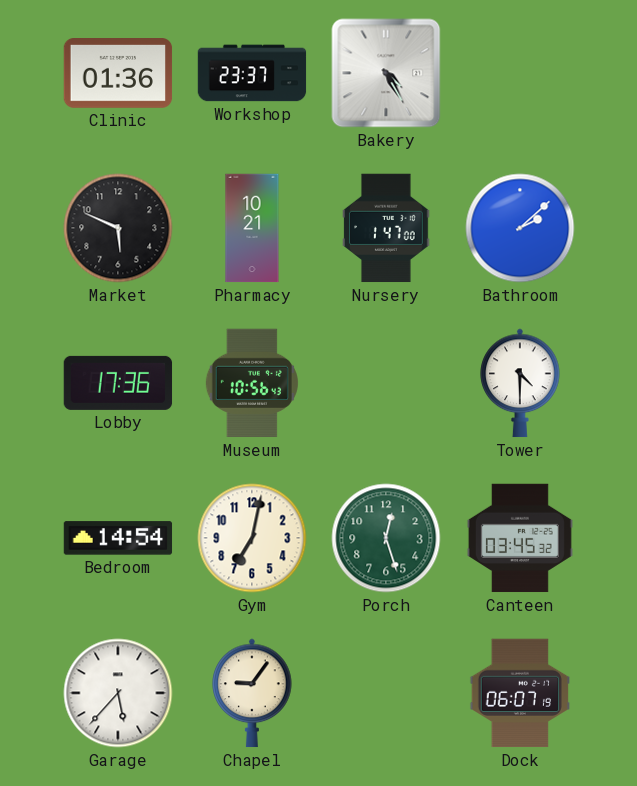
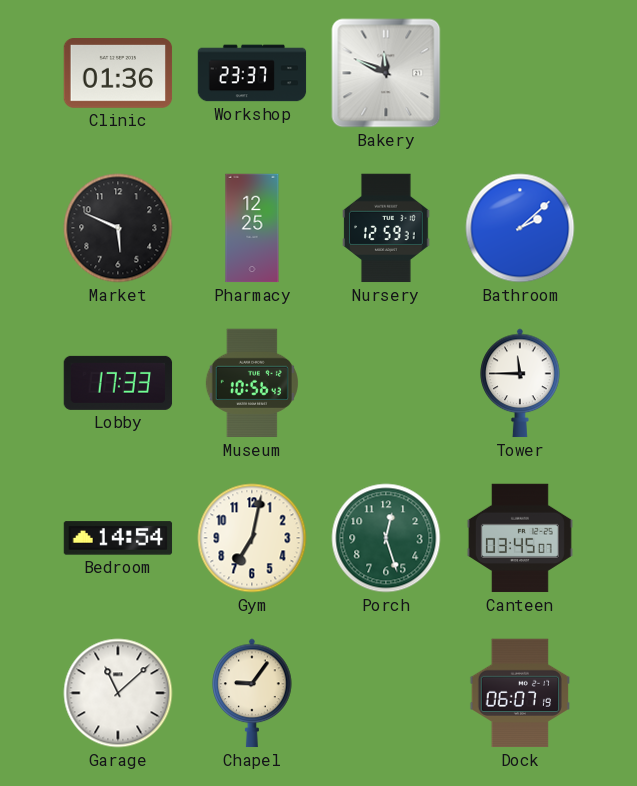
Bakery: 4:25 -> 11:49 (386, 73)
Pharmacy: 10:21 -> 12:25 (252, 228)
Nursery: 1:47 -> 12:59 (386, 228)
Lobby: 17:36 -> 17:33 (118, 383)
Tower: 4:30 -> 11:45 (520, 383)
Canteen: 03:45:32 -> 03:45:07 (520, 538)
Garage: 5:37 -> 11:08 (118, 693)
